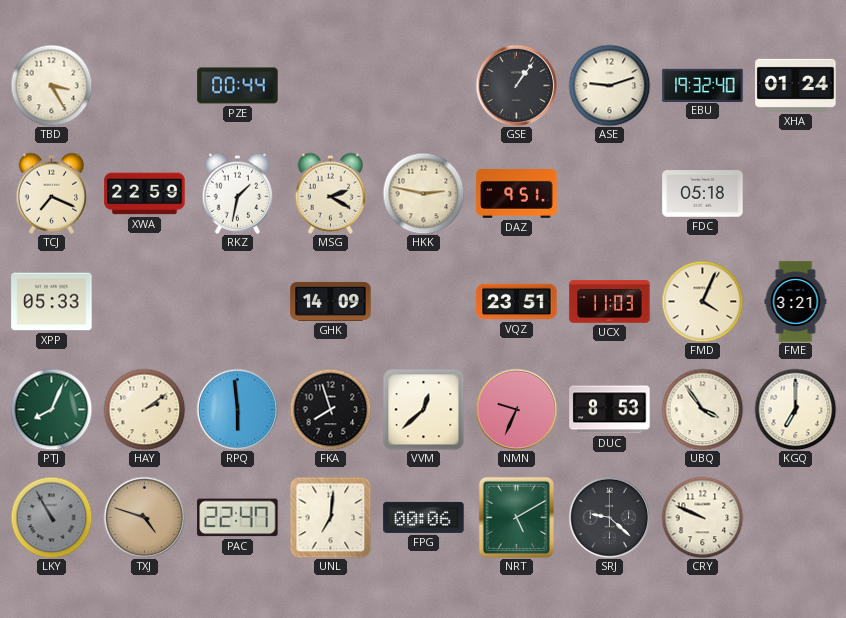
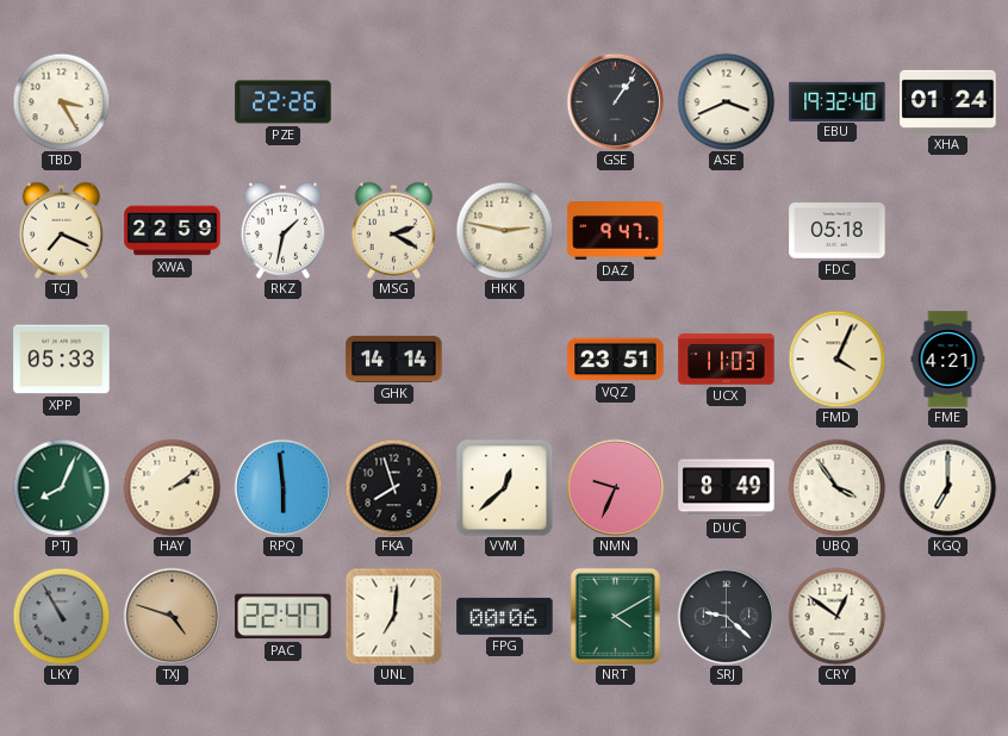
PZE: 00:44 -> 22:26 (284, 102)
ASE: 9:12 -> 3:41 (726, 101)
DAZ: 9:51 -> 9:47 (616, 231)
GHK: 14:09 -> 14:14 (394, 358)
FME: 3:21 -> 4:21 (948, 360)
DUC: 8:53 -> 8:49 (727, 488)
NRT: 5:10 -> 4:10 (615, 616)
CRY: 9:49 -> 12:51 (836, 616)
